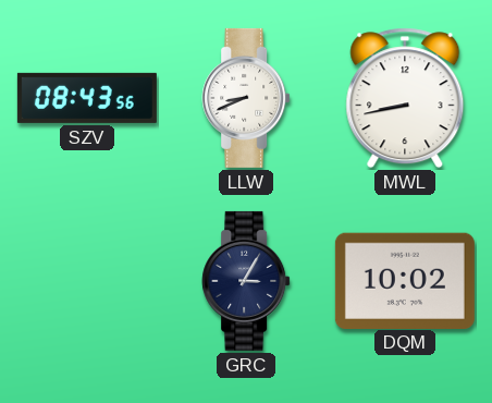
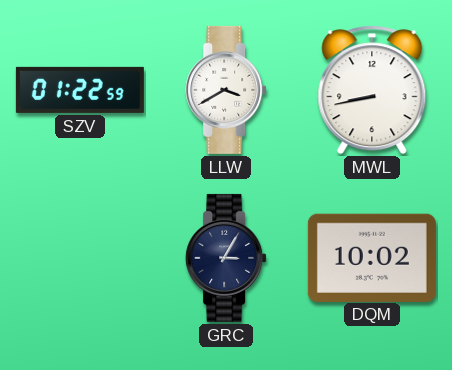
SZV: 08:43 -> 01:22 (80, 90)
LLW: 8:41 -> 3:40 (226, 90)
